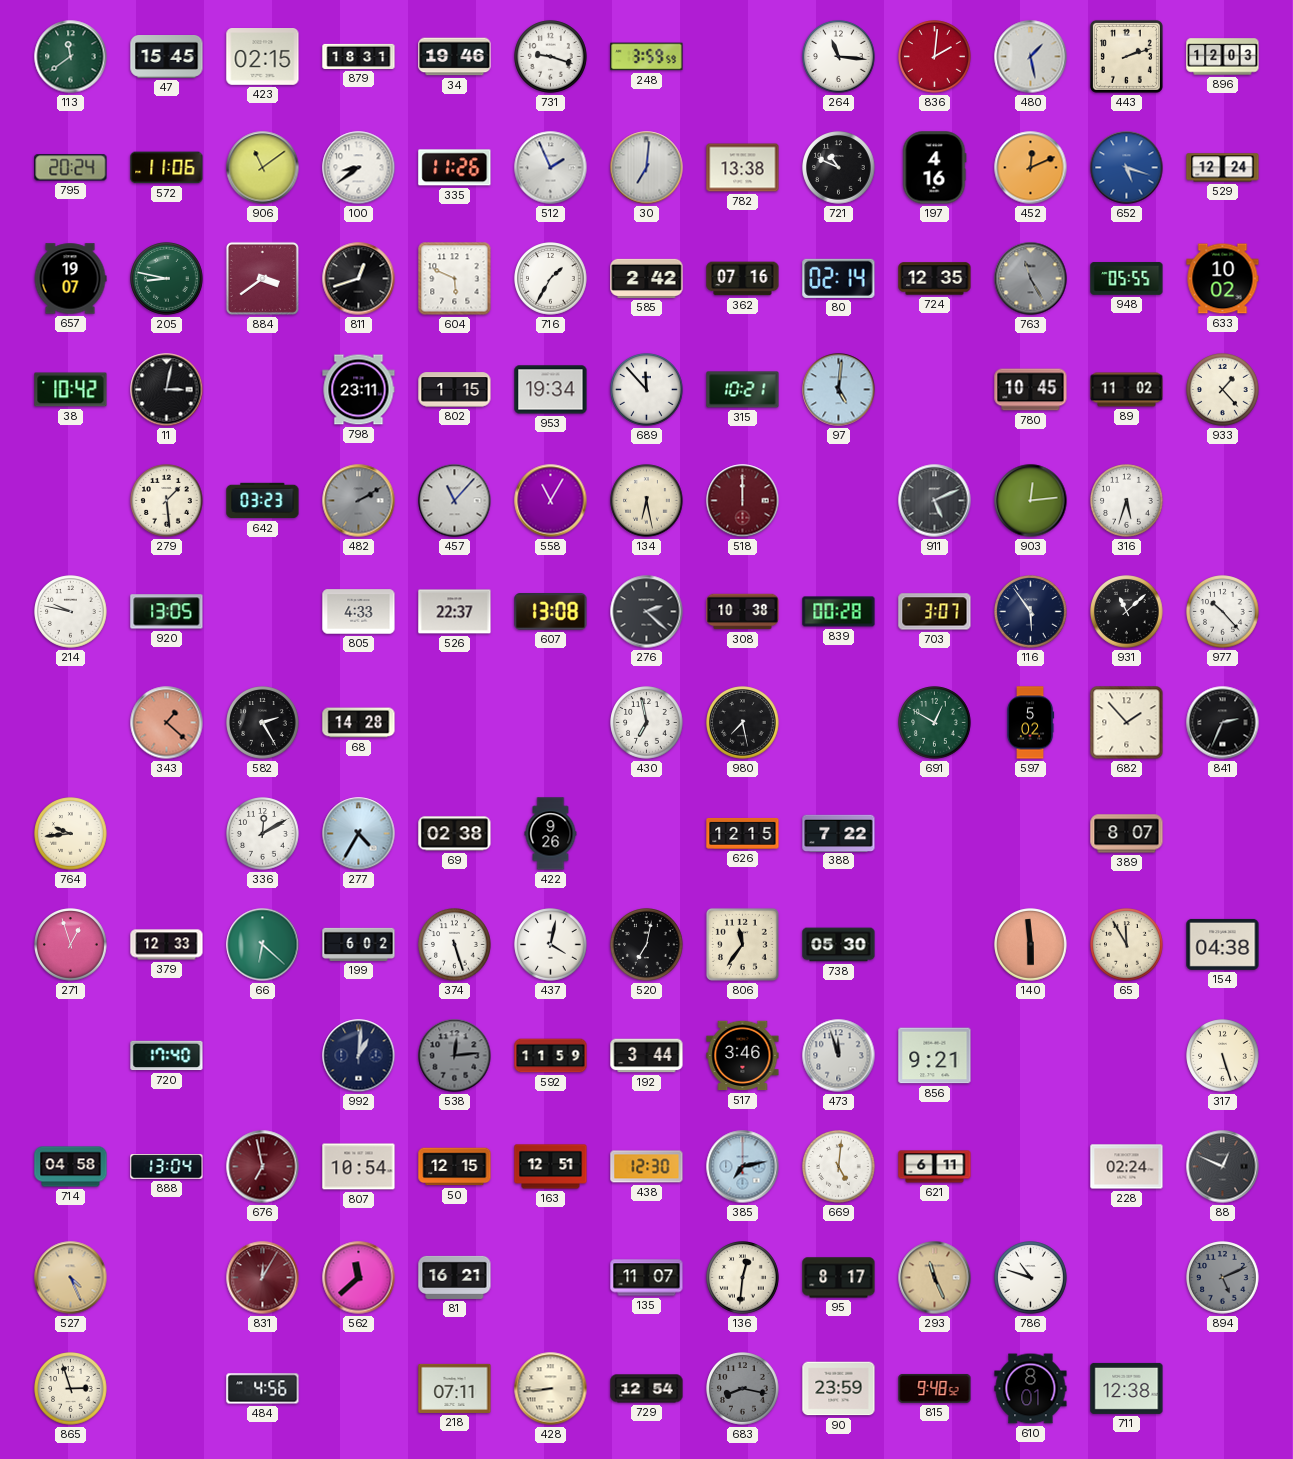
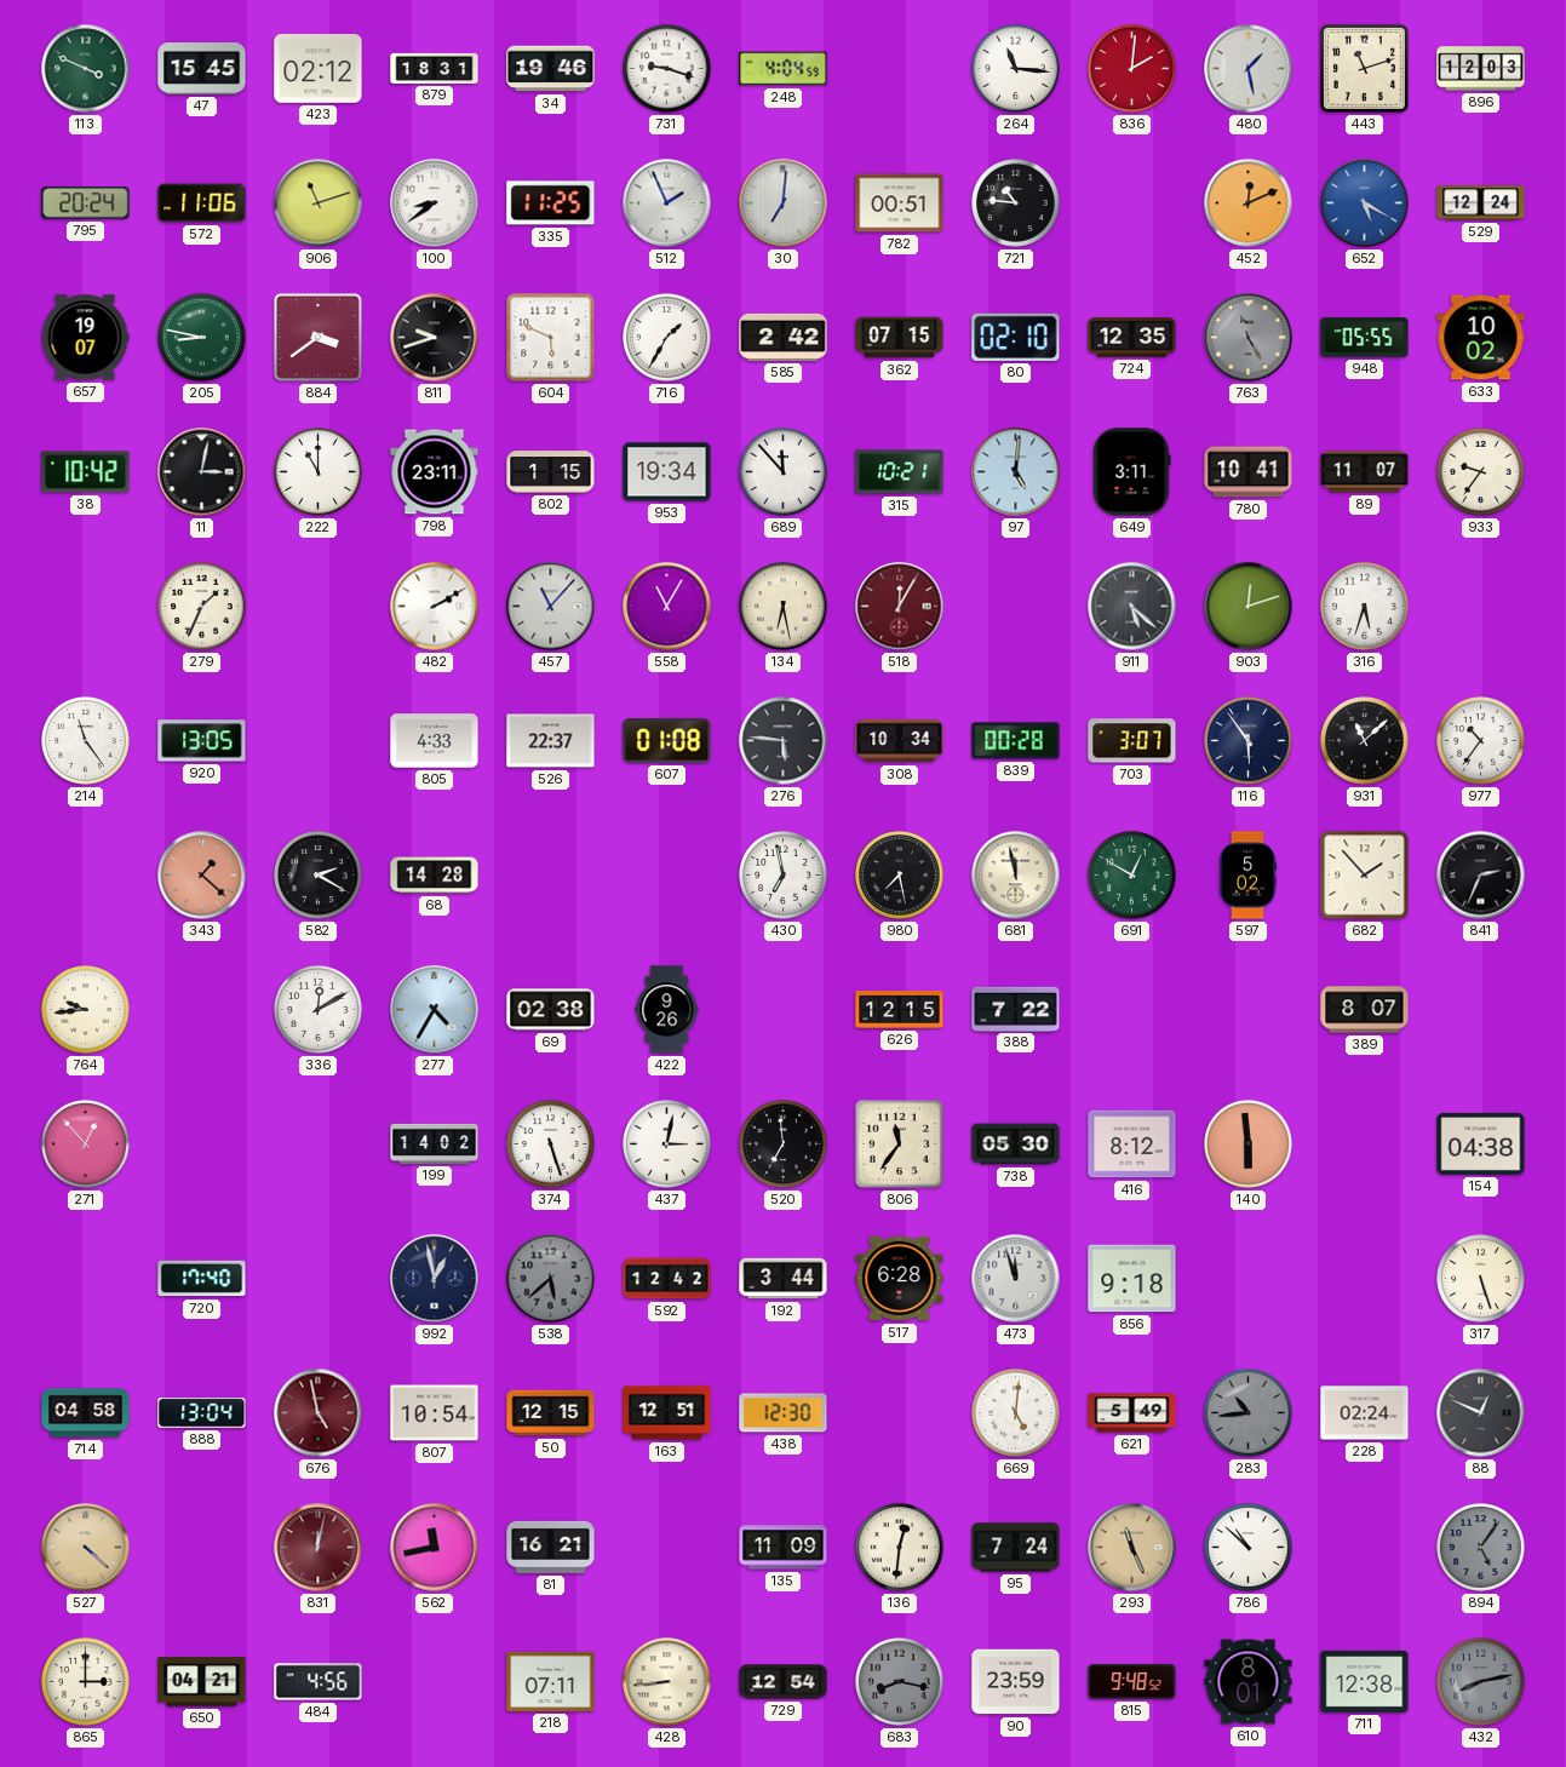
113: 11:39 -> 3:49 (86, 69)
423: 02:15 -> 02:12 (319, 69)
248: 3:59 -> 4:04 (784, 69)
443: 2:12 -> 11:12 (1364, 68)
906: 11:09 -> 11:12 (319, 203)
335: 11:26 -> 11:25 (551, 203)
782: 13:38 -> 00:51 (900, 203)
721: 10:49 -> 10:46 (1016, 203)
197: 4:16 -> none (934, 168)
652: 5:18 -> 5:20 (1365, 203)
811: 12:42 -> 9:42 (435, 338)
362: 07:16 -> 07:15 (900, 338)
80: 02:14 -> 02:10 (1016, 337)
222: none -> 11:00 (319, 472)
649: none -> 3:11 (1132, 472)
780: 10:45 -> 10:41 (1249, 472)
89: 11:02 -> 11:07 (1365, 472)
933: 1:23 -> 9:36 (1481, 472)
279: 1:29 -> 1:34 (202, 607)
642: 03:23 -> none (263, 501)
482 dial: grey -> white (435, 607)
518: 12:00 -> 12:05 (900, 607)
911: 5:11 -> 5:22 (1132, 607)
903: 12:14 -> 12:12 (1249, 607)
214: 9:47 -> 11:24 (86, 741)
607: 13:08 -> 01:08 (667, 741)
276: 2:22 -> 5:46 (784, 741)
308: 10:38 -> 10:34 (900, 741)
977: 10:23 -> 10:36 (1481, 741)
582: 2:25 -> 2:20 (319, 876)
681: none -> 11:58 (1016, 876)
271: 12:57 -> 12:53 (86, 1144)
379: 12:33 -> none (167, 945)
66: 6:22 -> none (263, 945)
199: 6:02 -> 14:02 (435, 1143)
437: 4:02 -> 3:02 (667, 1144)
520: 7:02 -> 6:59 (784, 1144)
416: none -> 8:12 (1132, 1144)
65: 11:55 -> none (1127, 945)
992: 1:01 -> 12:58 (435, 1279)
538: 12:14 -> 5:38 (551, 1279)
592: 11:59 -> 12:42 (667, 1279)
517: 3:46 -> 6:28 (900, 1279)
856: 9:21 -> 9:18 (1132, 1279)
676: 6:58 -> 4:58 (319, 1413)
385: 7:13 -> none (743, 1167)
621: 6:11 -> 5:49 (1132, 1413)
283: none -> 10:44 (1249, 1413)
527: 4:26 -> 4:22 (86, 1548)
831: 12:05 -> 12:02 (319, 1548)
562: 11:38 -> 11:43 (435, 1548)
135: 11:07 -> 11:09 (784, 1548)
95: 8:17 -> 7:24 (1016, 1548)
786: 10:48 -> 10:52 (1249, 1548)
894: 5:11 -> 5:06 (1481, 1548)
865: 2:57 -> 3:00 (86, 1682)
650: none -> 04:21 (202, 1682)
432: none -> 8:13 (1481, 1682)
